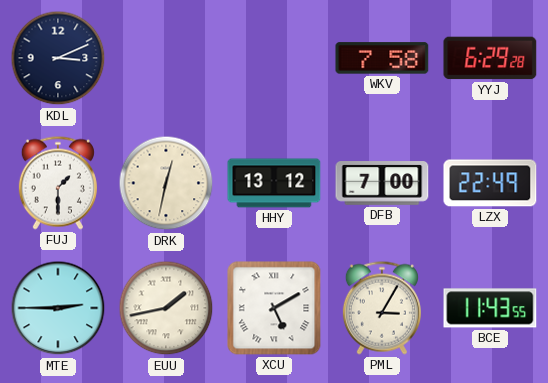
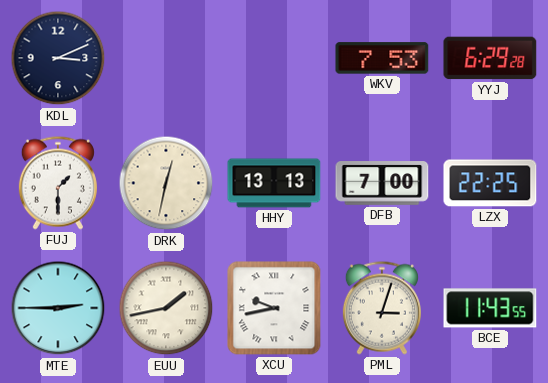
WKV: 7:58 -> 7:53 (382, 58)
HHY: 13:12 -> 13:13 (274, 183)
LZX: 22:49 -> 22:25 (490, 183)
XCU: 5:10 -> 9:43 (274, 308)
PML: 3:05 -> 3:03 (382, 308)
